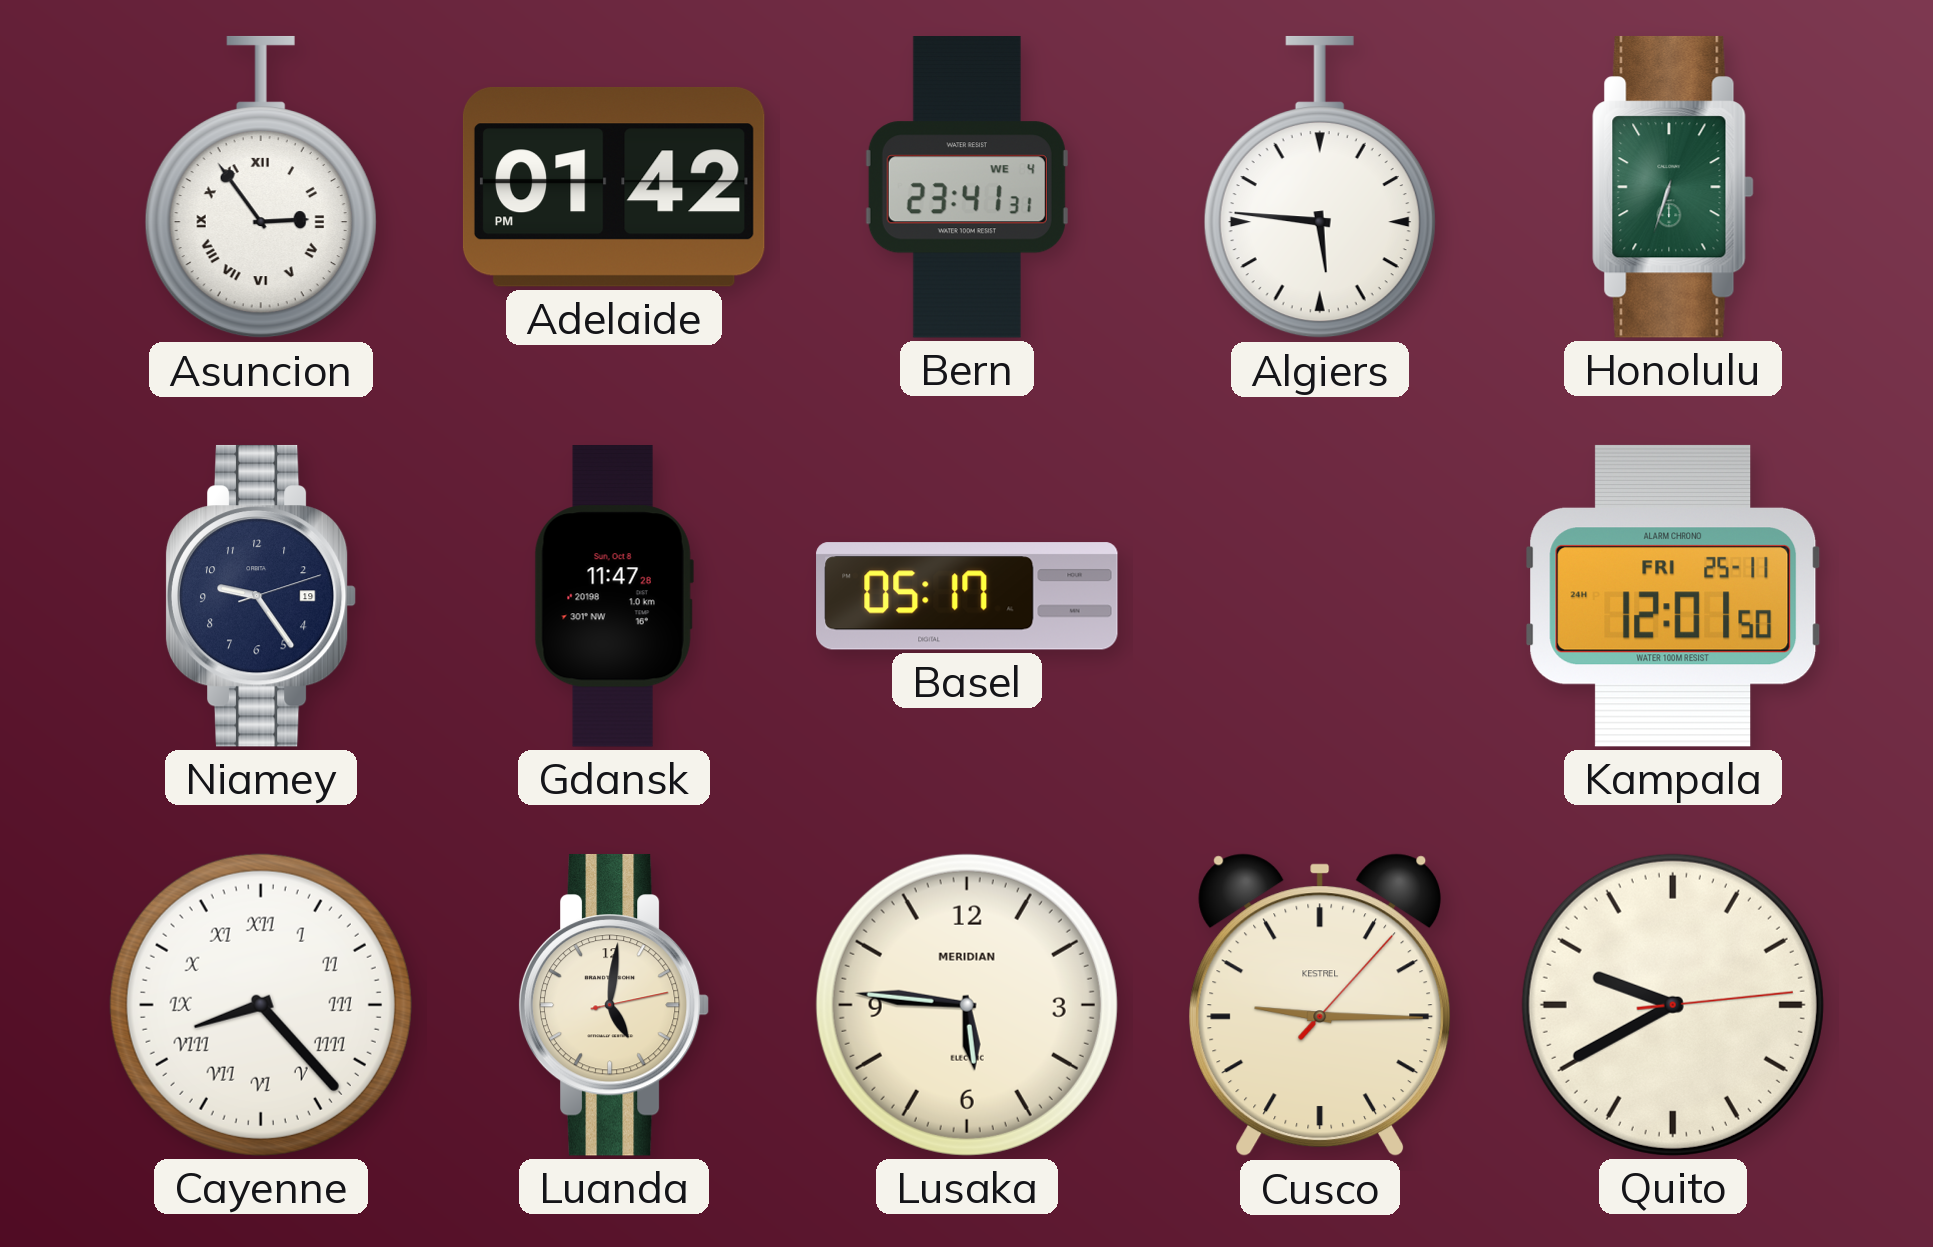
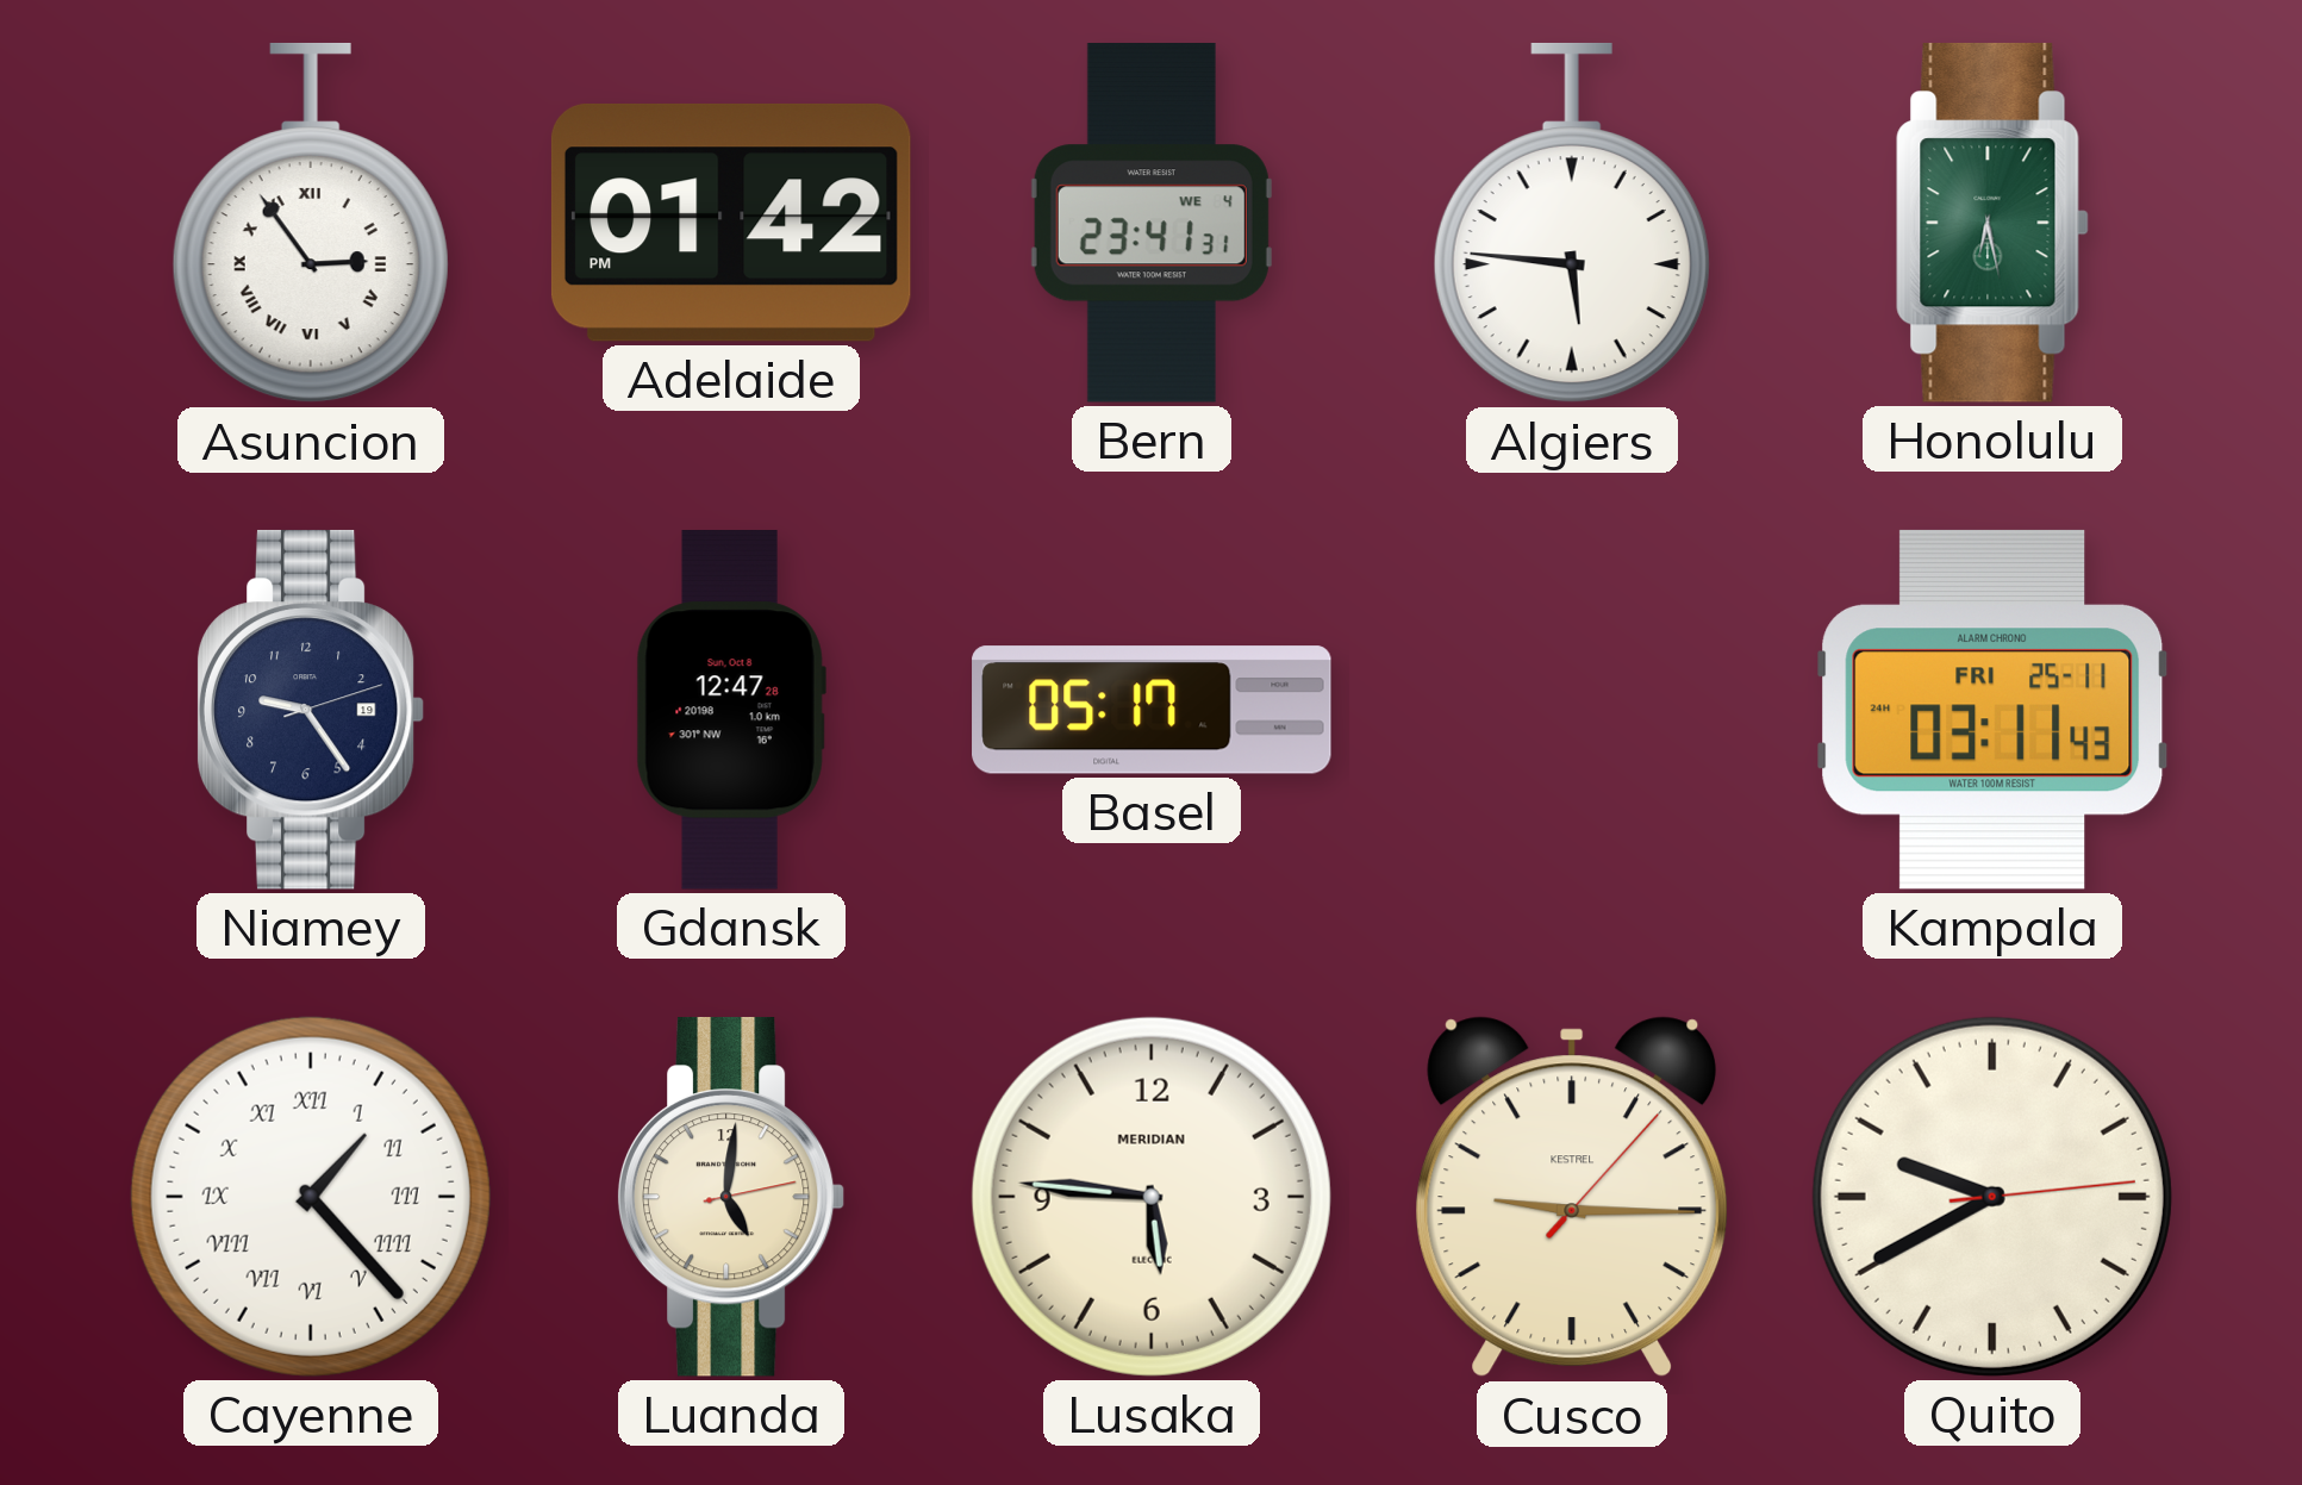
Honolulu: 6:33 -> 6:28 (1992, 223)
Gdansk: 11:47 -> 12:47 (731, 710)
Kampala: 12:01 -> 03:11 (1992, 710)
Cayenne: 8:23 -> 1:23 (311, 1197)
